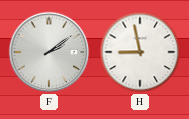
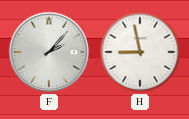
F: 2:09 -> 2:07 (49, 52)
